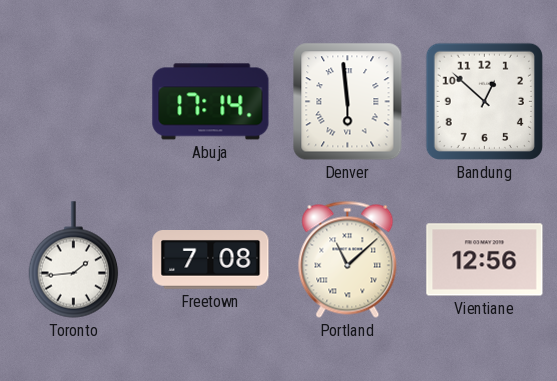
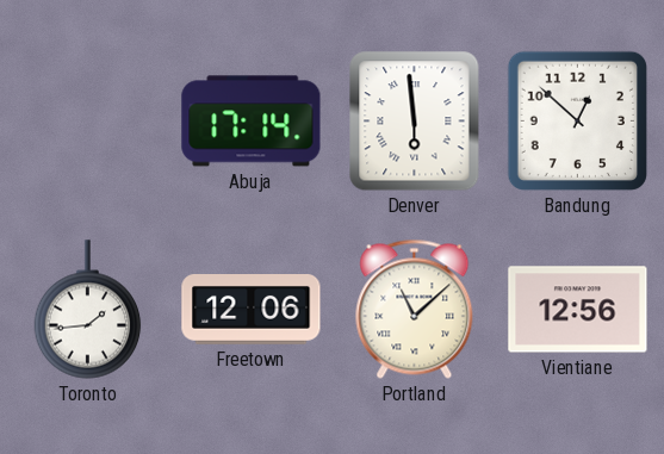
Freetown: 7:08 -> 12:06 (252, 310)
